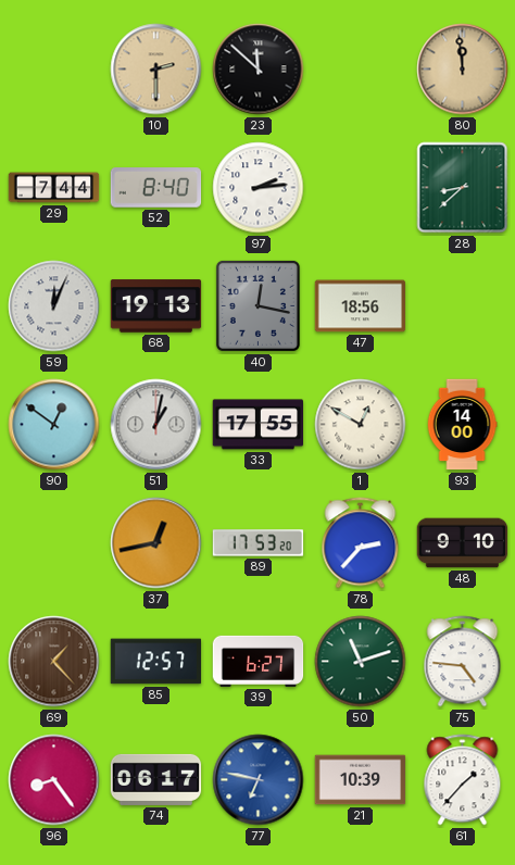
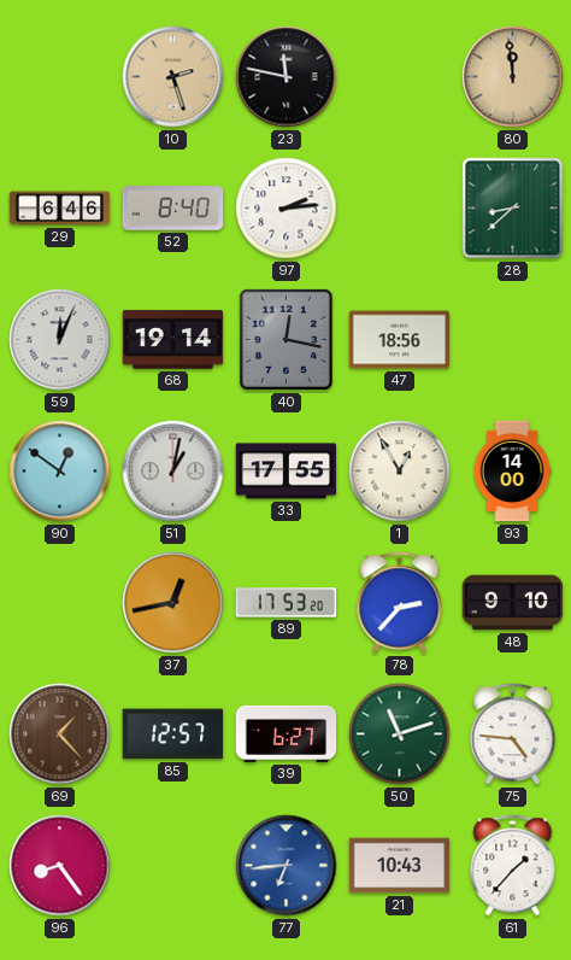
10: 2:30 -> 2:27 (173, 77)
23: 11:52 -> 11:47 (287, 77)
29: 7:44 -> 6:46 (60, 209)
68: 19:13 -> 19:14 (173, 340)
1: 12:50 -> 12:55 (400, 472)
74: 06:17 -> none (156, 779)
77: 6:47 -> 6:44 (287, 866)
21: 10:39 -> 10:43 (400, 866)
